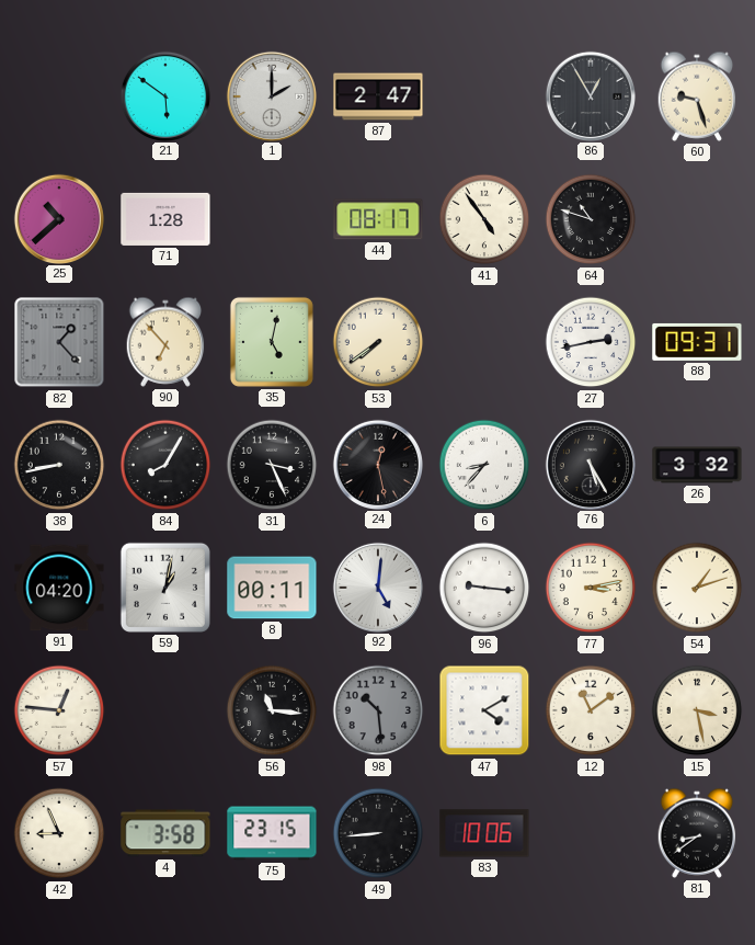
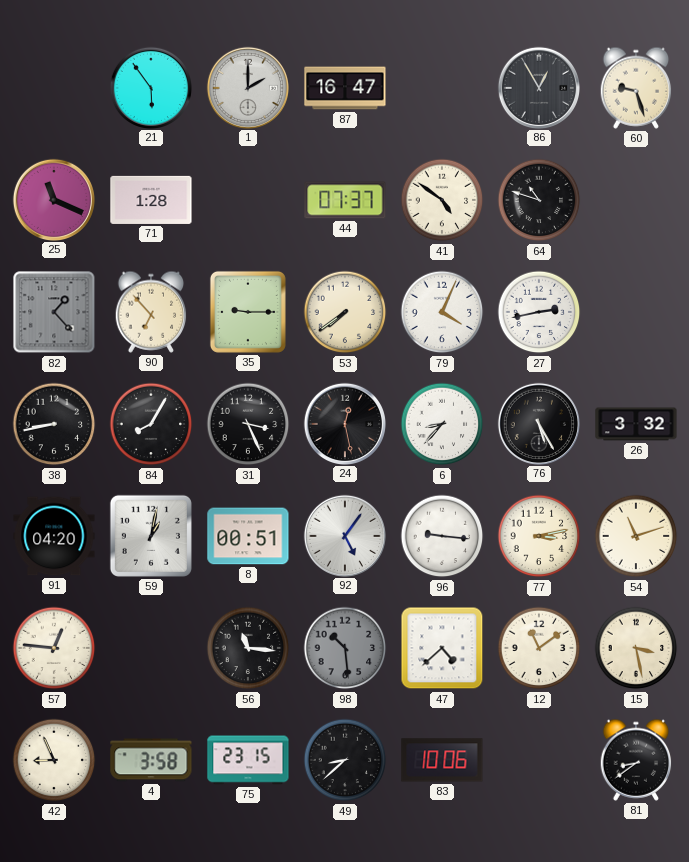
21: 5:51 -> 5:54 (150, 87)
87: 2:47 -> 16:47 (345, 88)
25: 10:38 -> 11:19 (53, 199)
44: 08:17 -> 07:37 (345, 200)
41: 4:54 -> 4:51 (442, 200)
35: 5:02 -> 9:15 (248, 312)
79: none -> 4:04 (442, 312)
88: 09:31 -> none (697, 342)
8: 00:11 -> 00:51 (248, 536)
92: 5:01 -> 5:06 (344, 535)
54: 1:12 -> 11:12 (636, 536)
47: 4:10 -> 4:38 (442, 648)
49: 8:44 -> 8:38 (345, 760)
